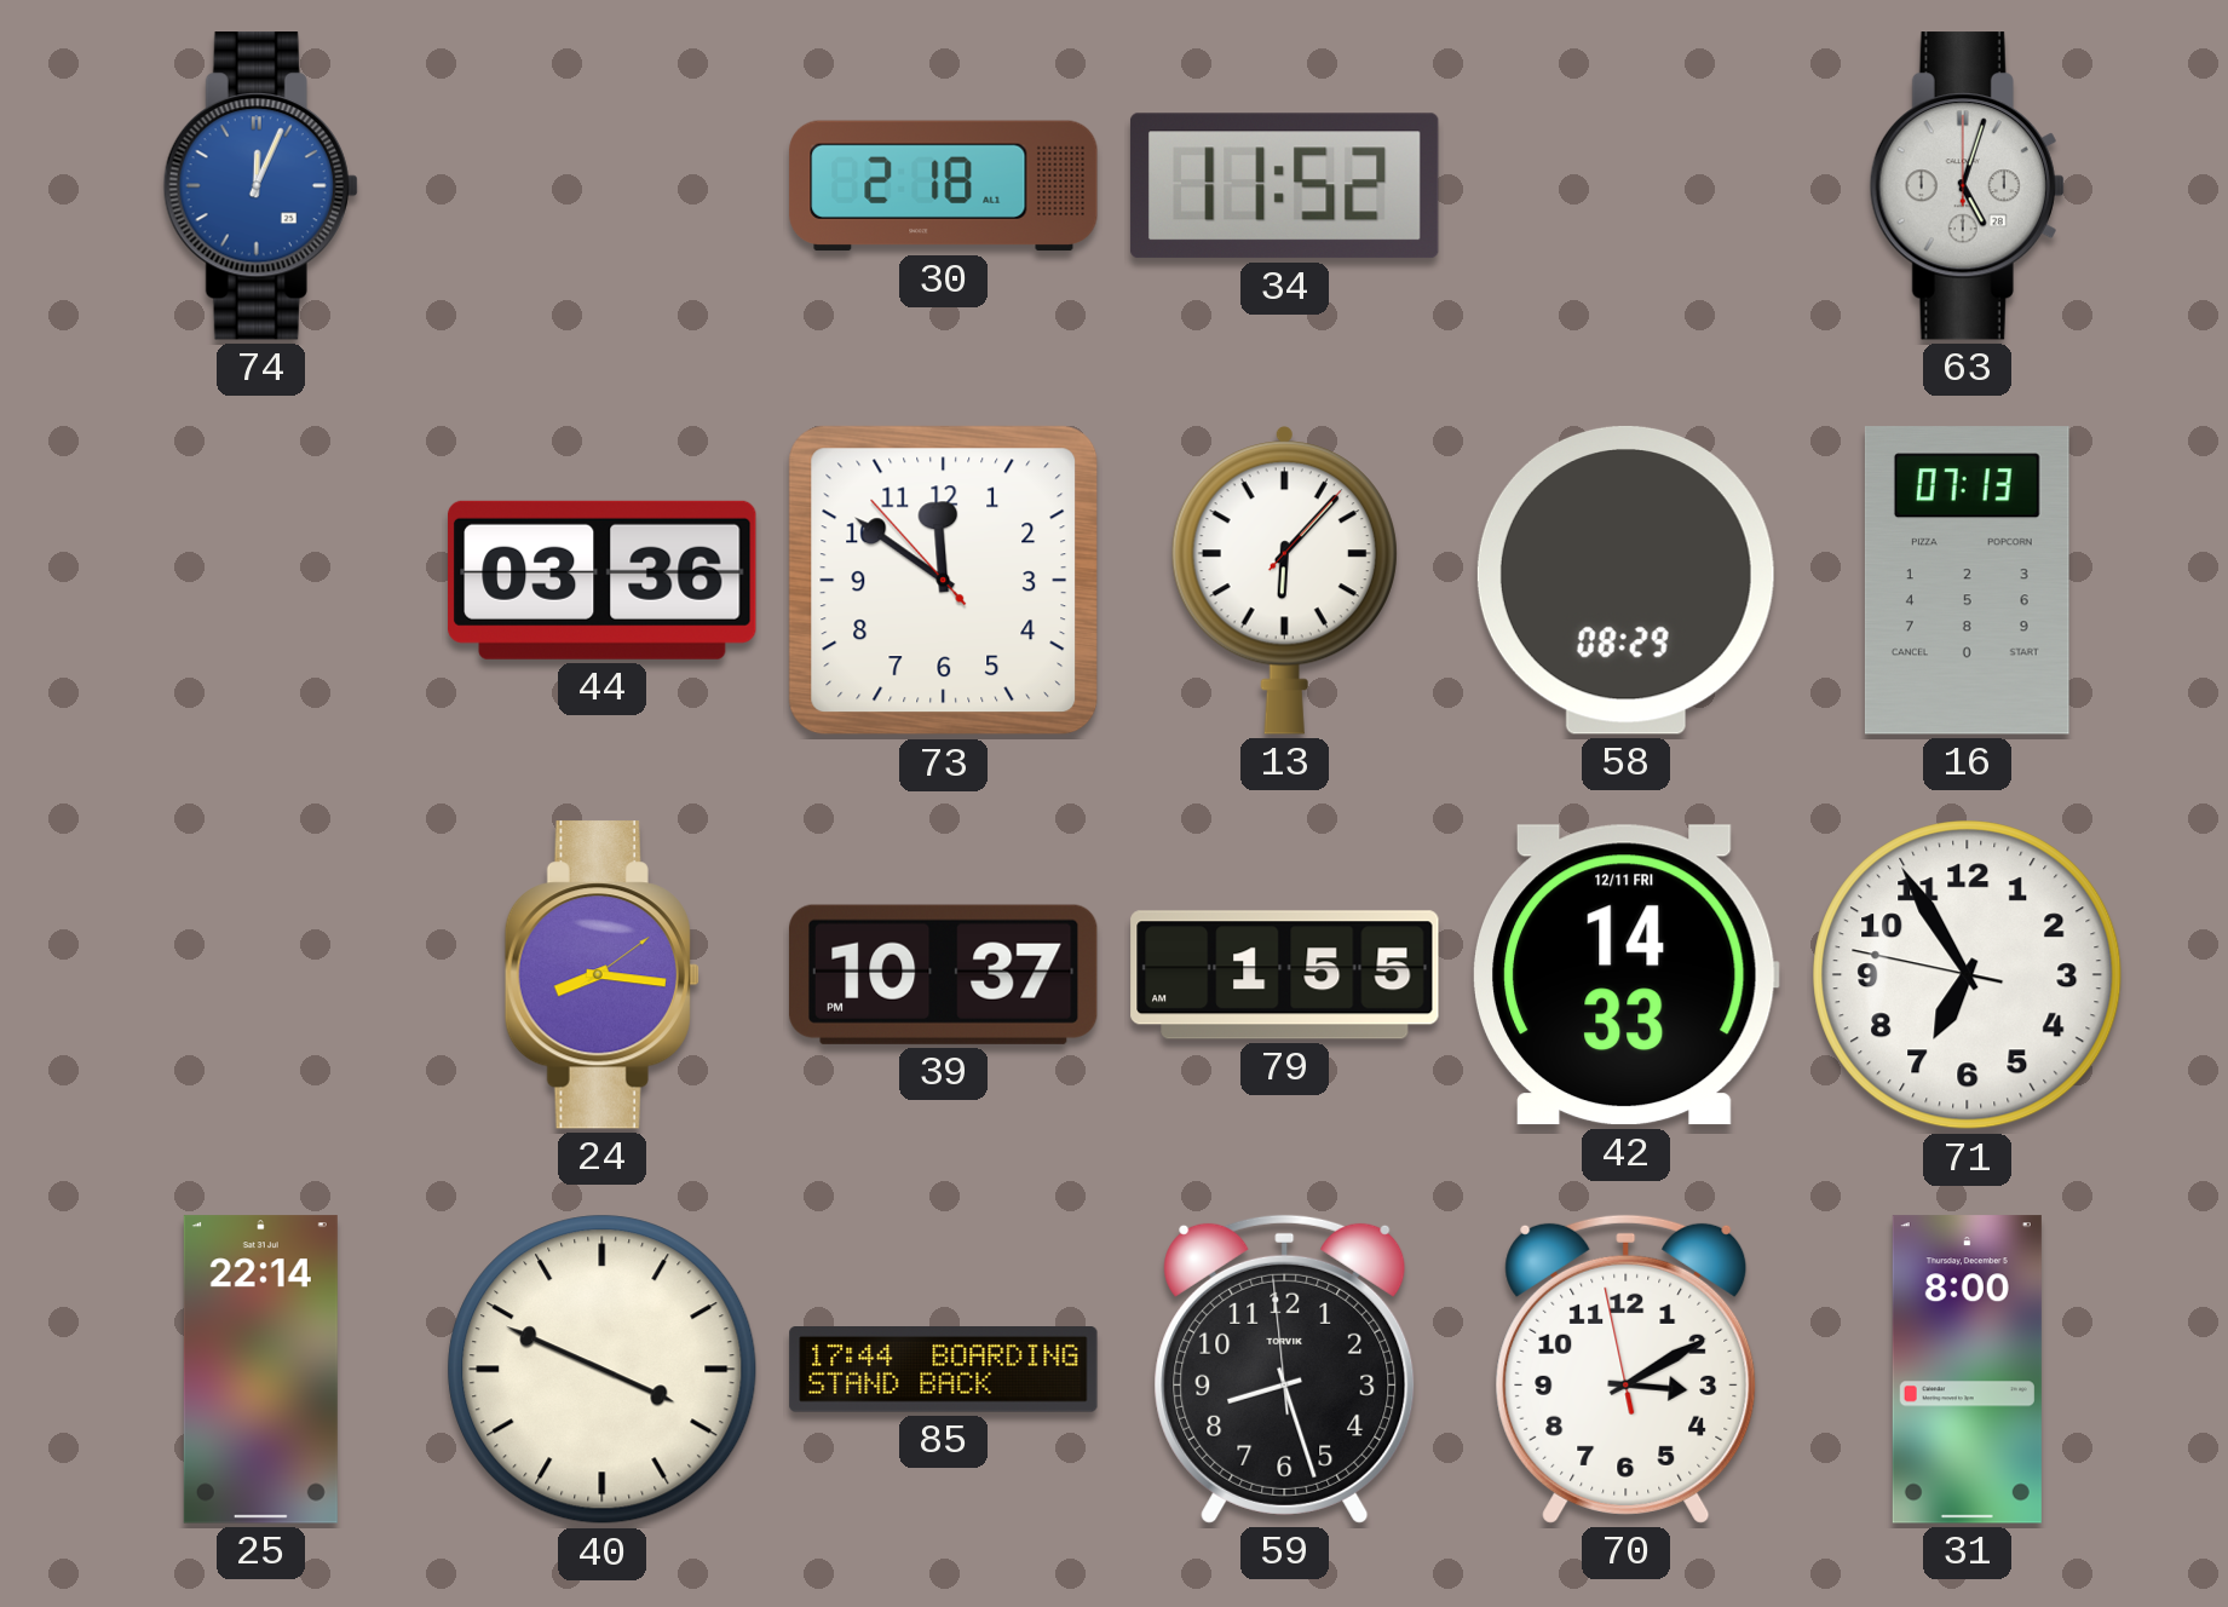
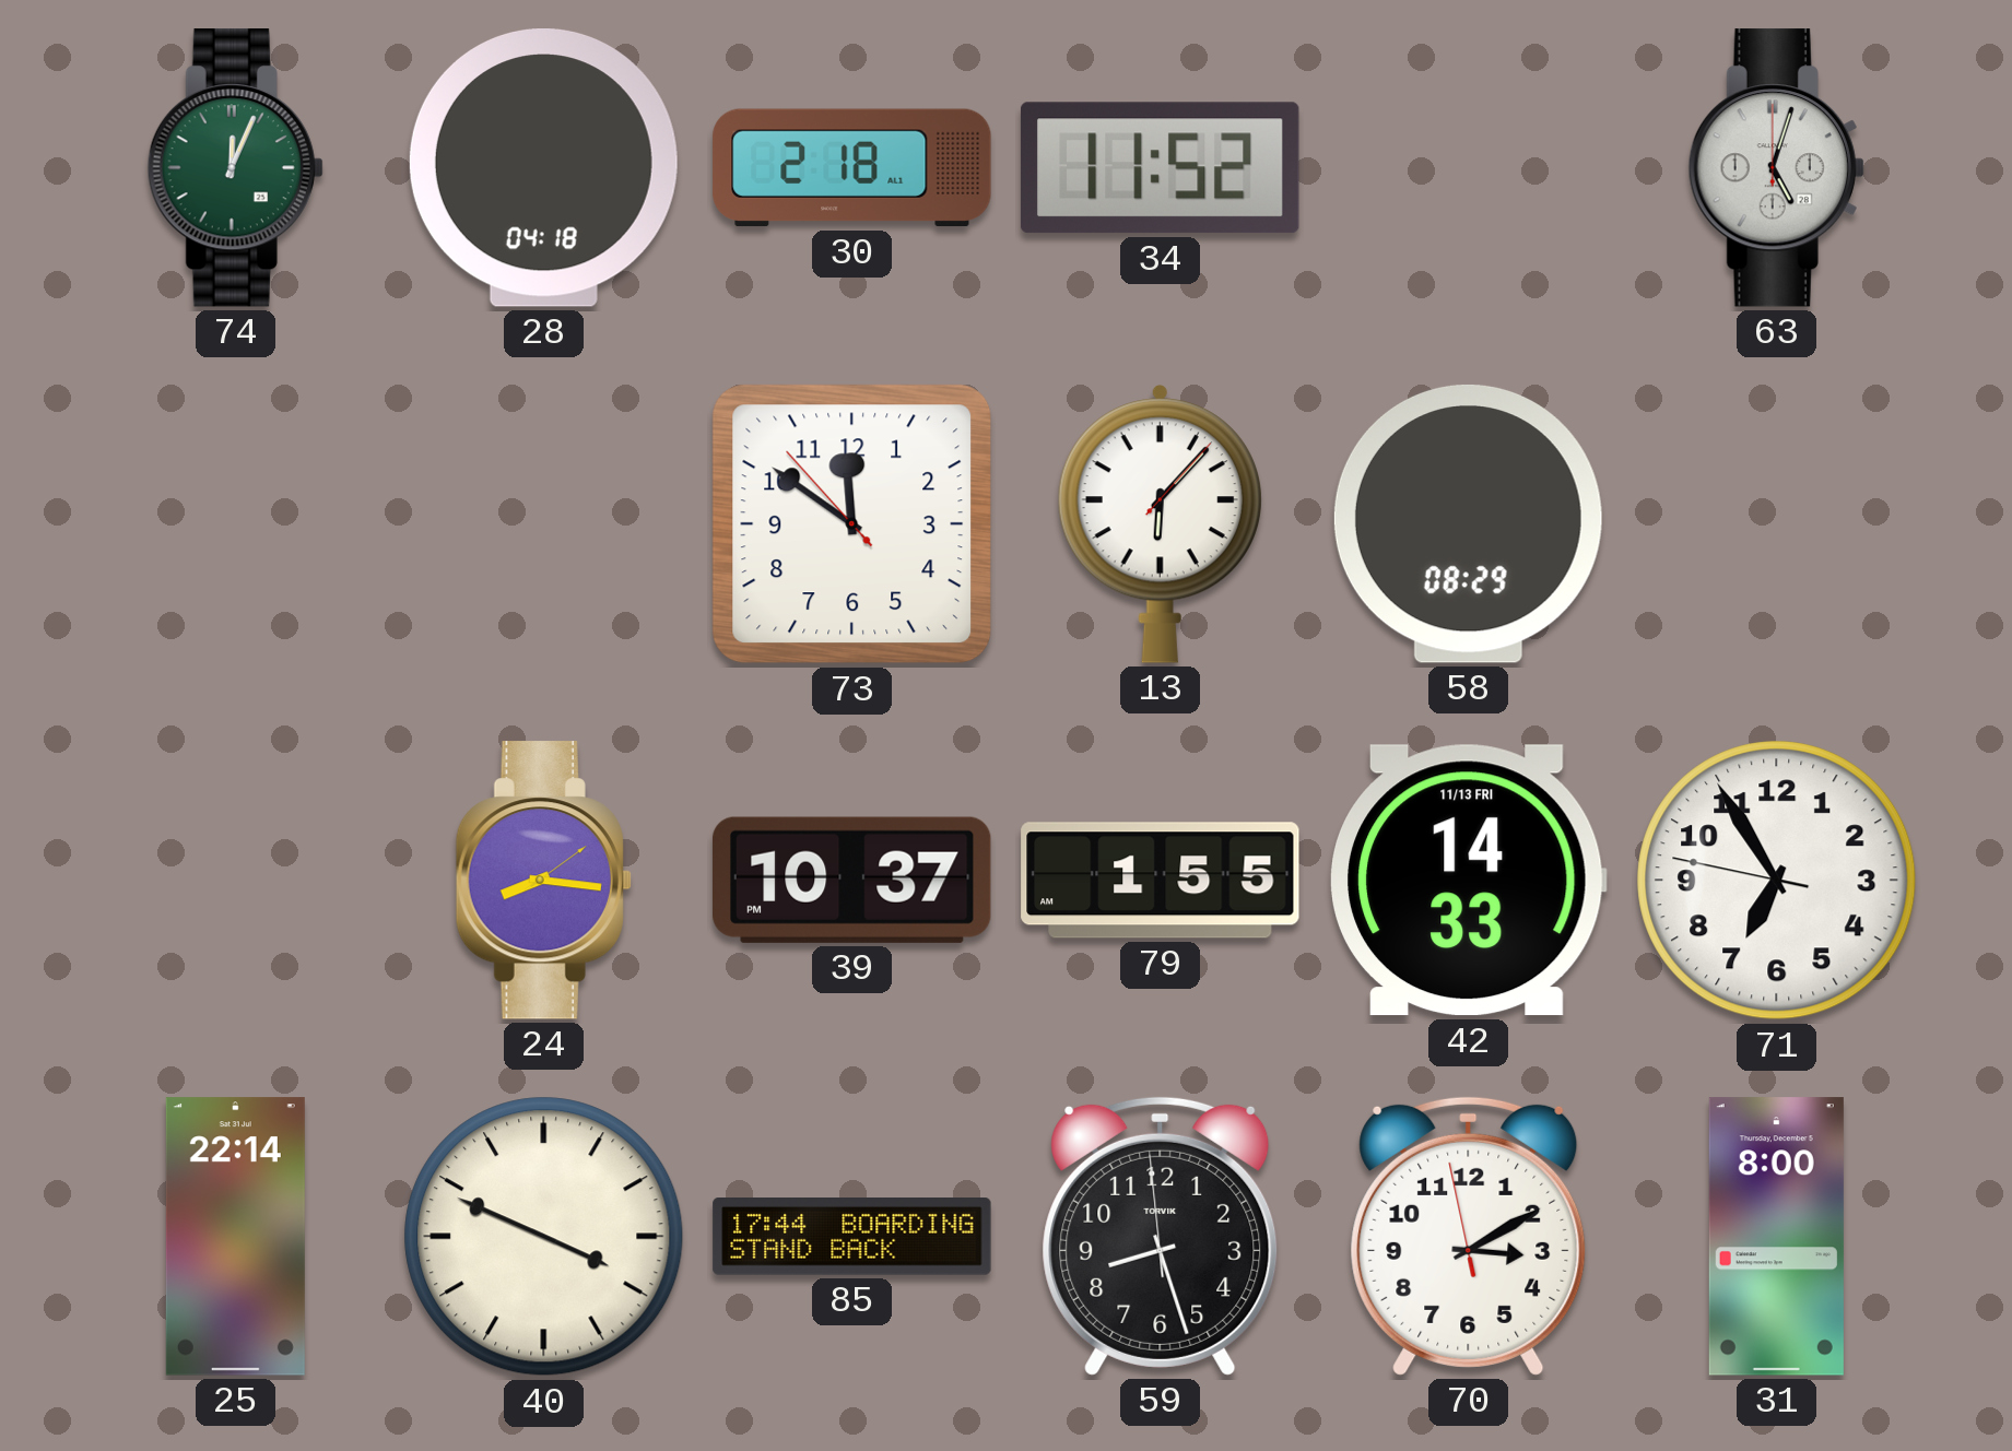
74 dial: blue -> green (235, 168)
28: none -> 04:18 (543, 168)
44: 03:36 -> none (603, 580)
16: 07:13 -> none (1967, 581)
42 date: 12/11 FRI -> 11/13 FRI (1468, 881)
